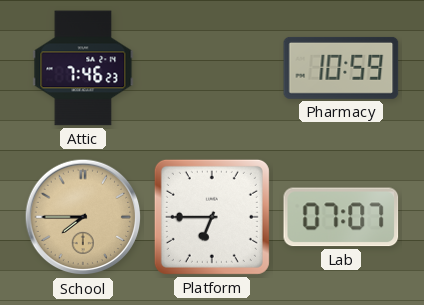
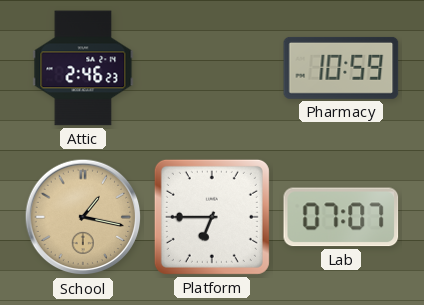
Attic: 7:46 -> 2:46 (83, 68)
School: 7:45 -> 1:17 (83, 217)
